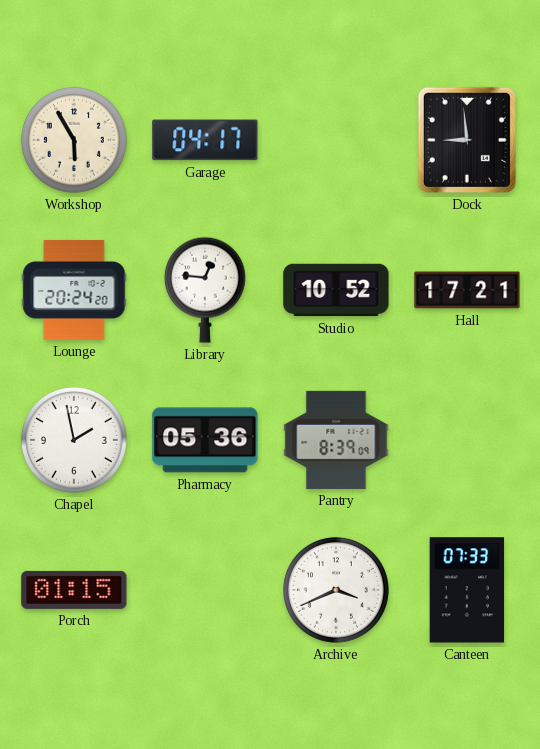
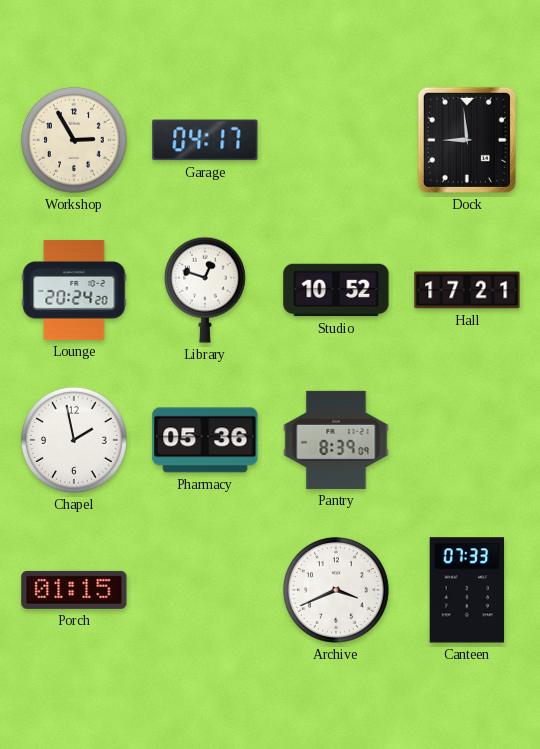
Workshop: 5:55 -> 2:55 (74, 140)
Library: 12:46 -> 12:48 (205, 290)
